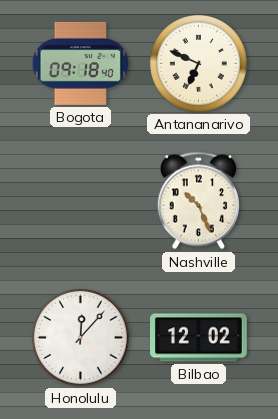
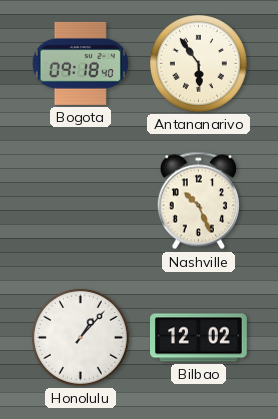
Antananarivo: 6:49 -> 5:54 (198, 63)
Honolulu: 12:07 -> 1:07 (80, 337)
